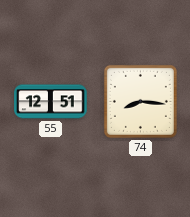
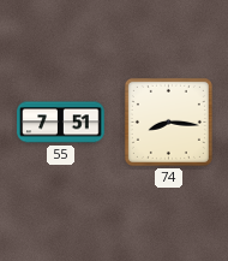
55: 12:51 -> 7:51 (61, 123)
